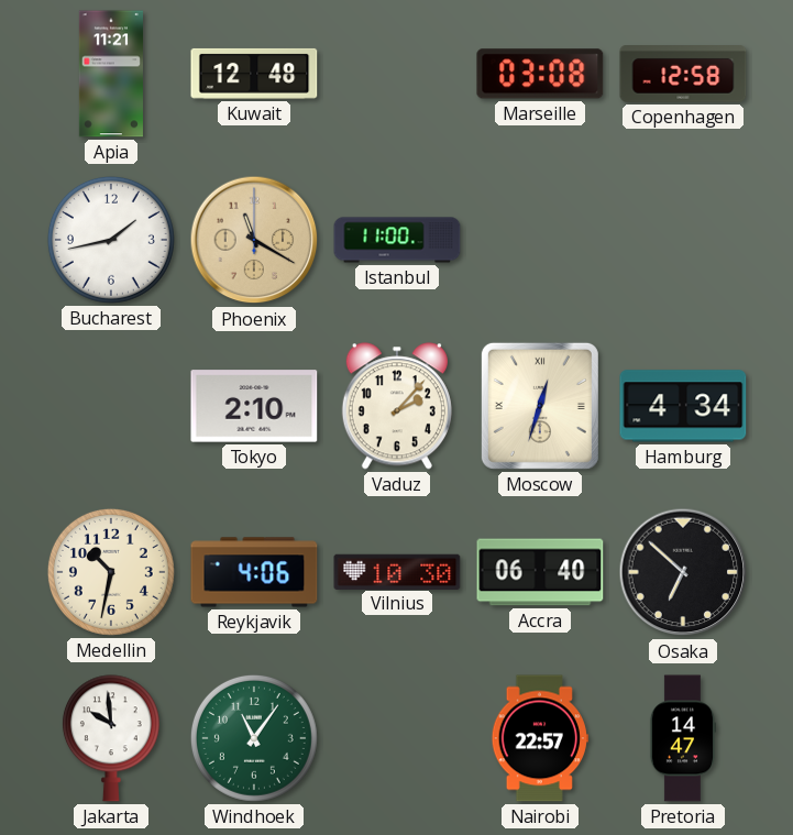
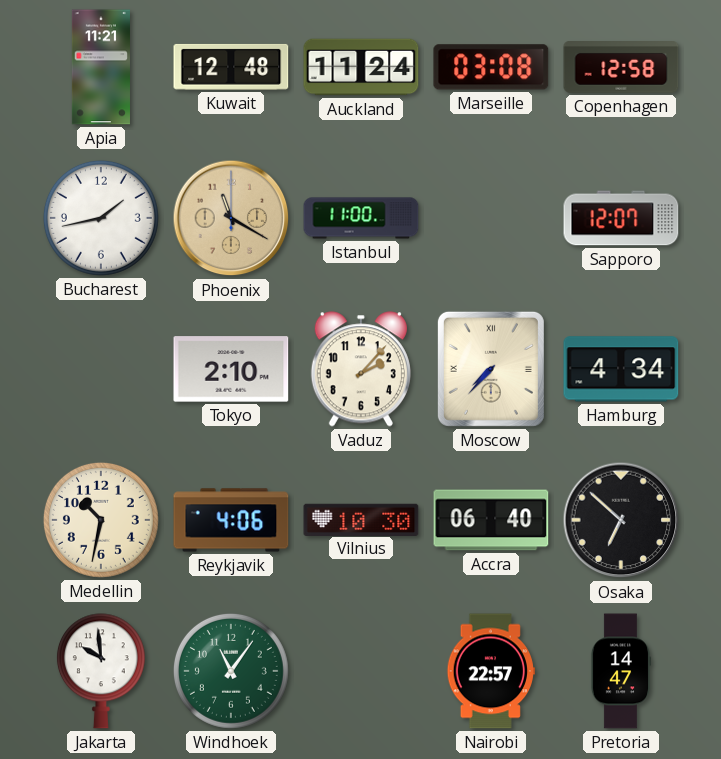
Auckland: none -> 11:24 (361, 67)
Sapporo: none -> 12:07 (621, 218)
Moscow: 12:33 -> 7:37 (491, 369)
